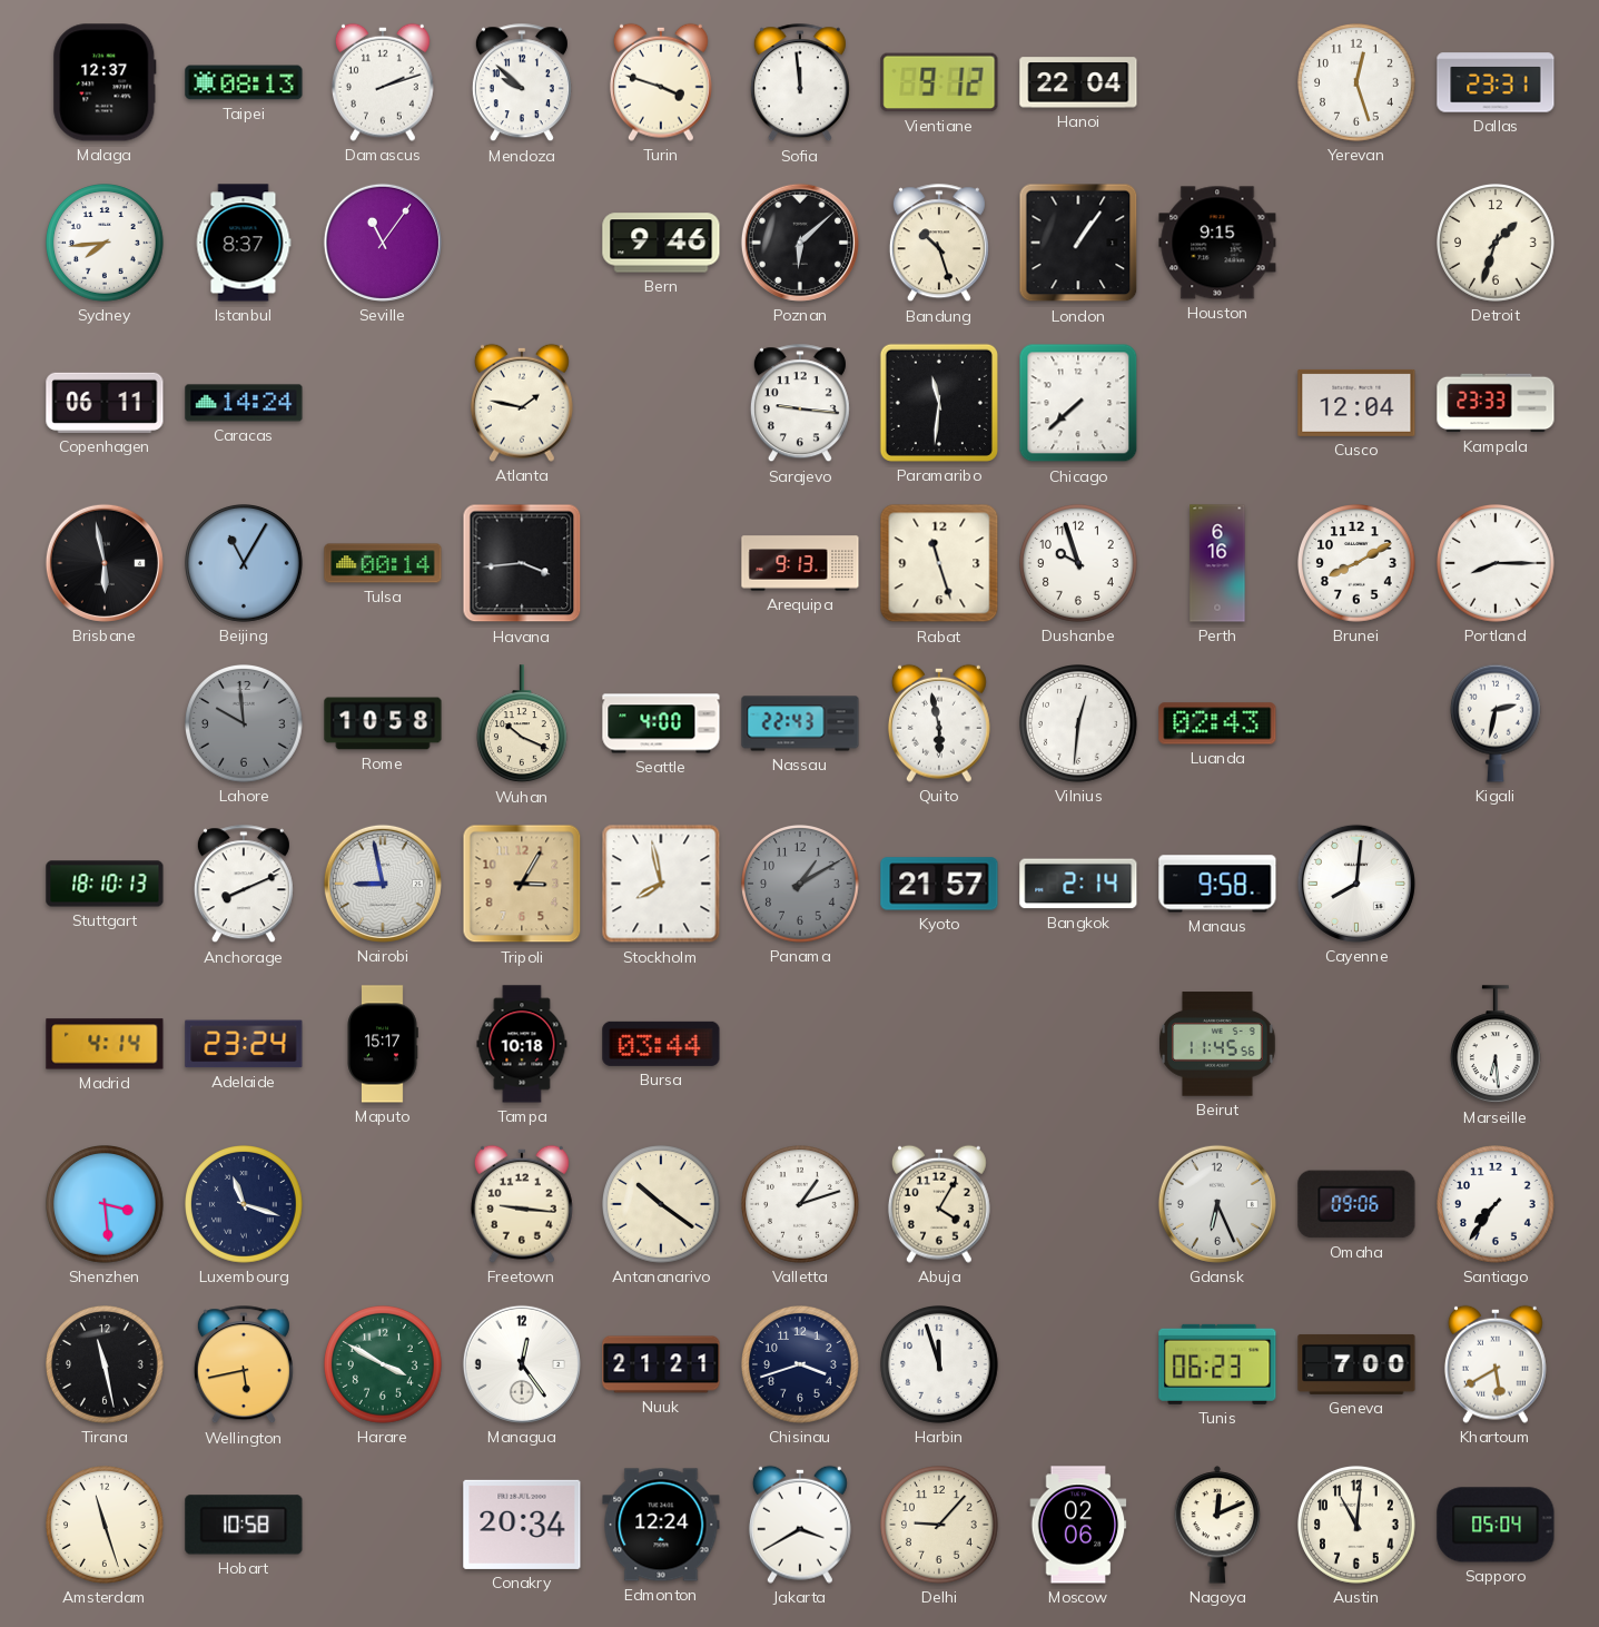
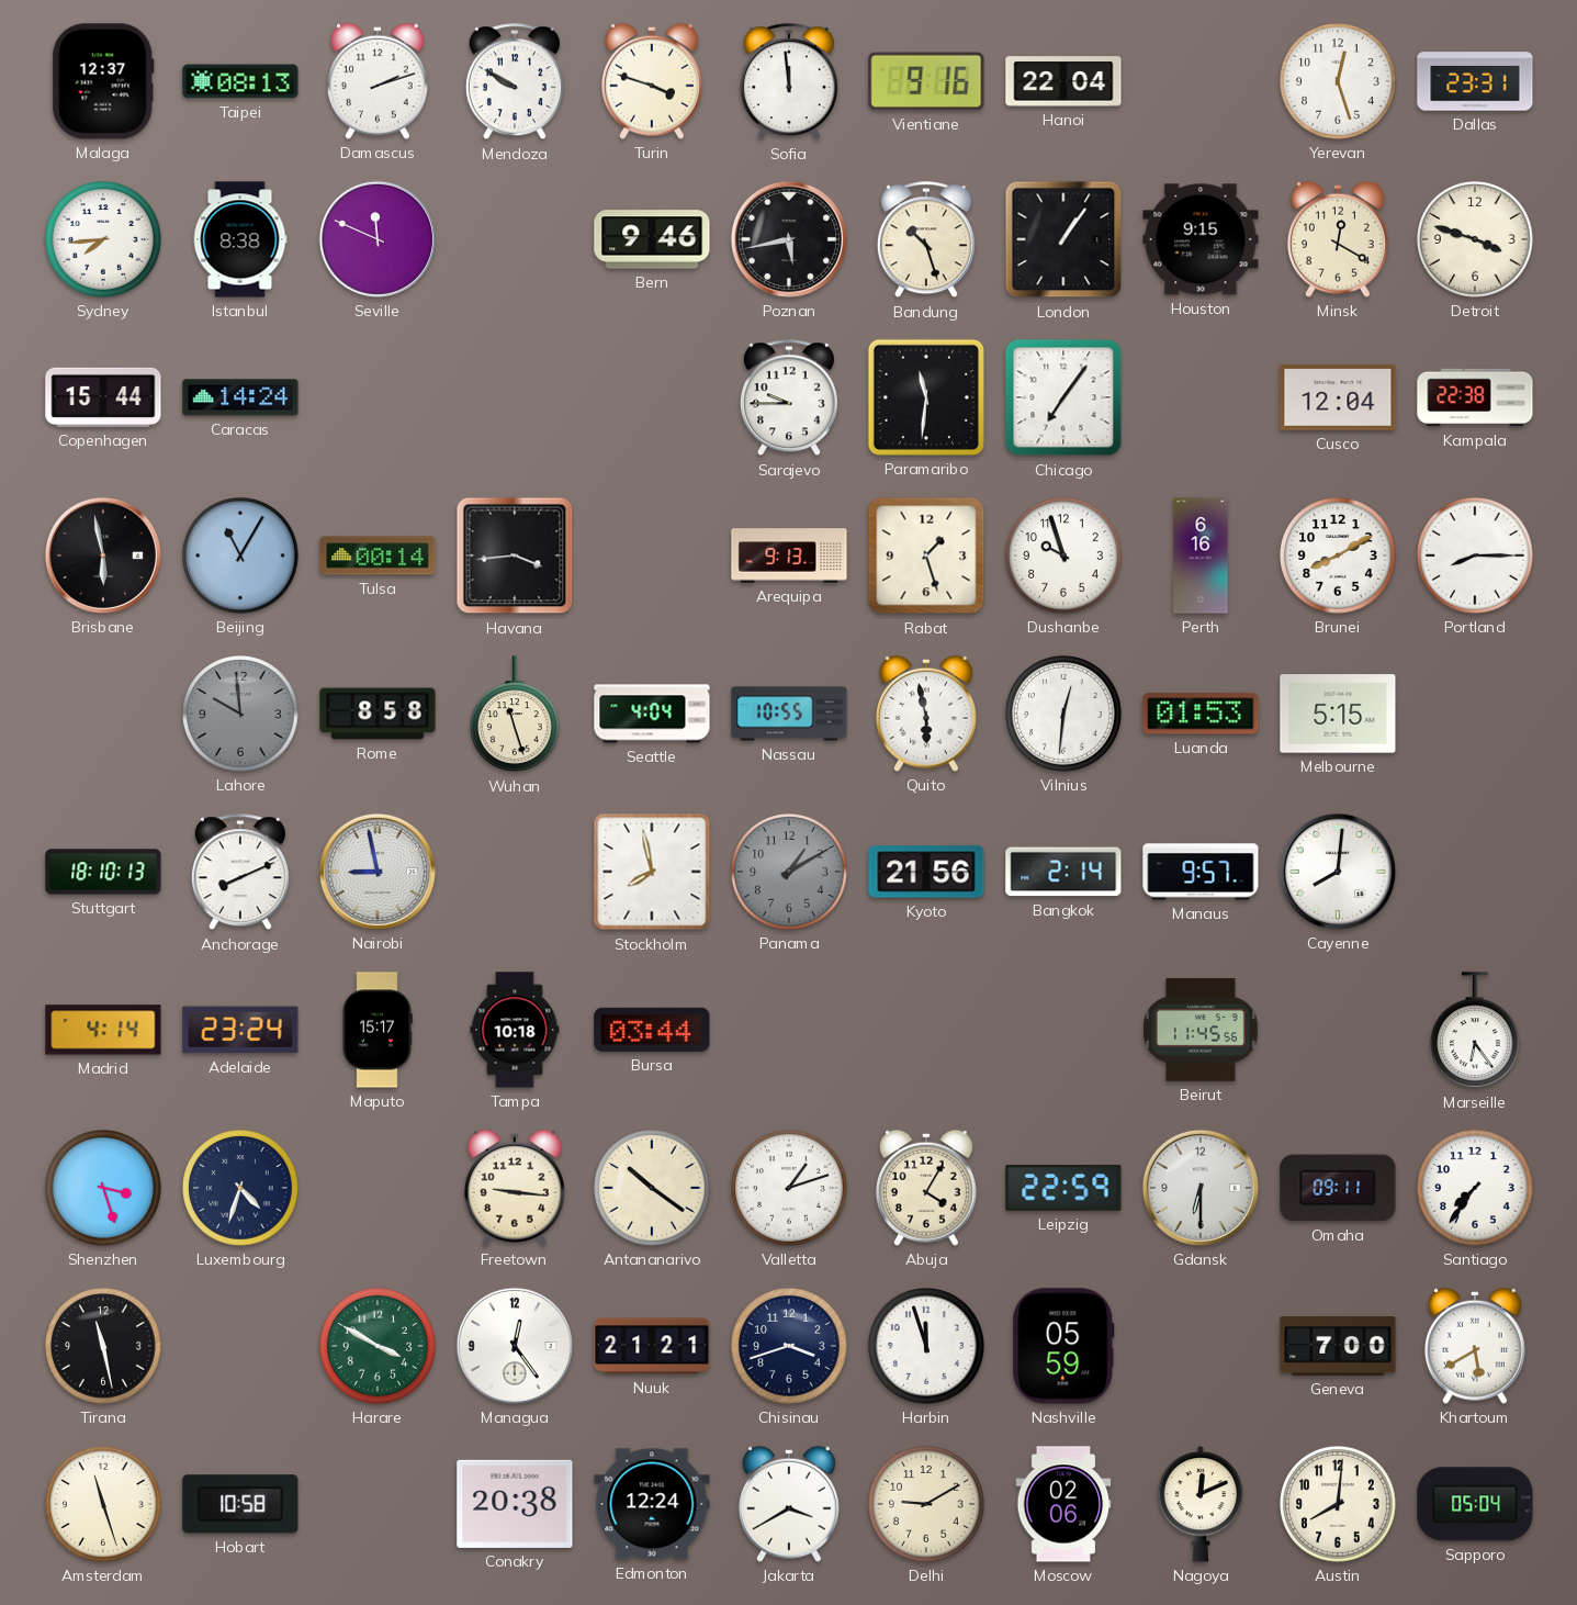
Mendoza: 9:52 -> 9:50 (515, 82)
Vientiane: 9:12 -> 9:16 (926, 81)
Istanbul: 8:37 -> 8:38 (240, 239)
Seville: 11:06 -> 11:49 (378, 239)
Poznan: 6:08 -> 5:43 (789, 239)
Minsk: none -> 12:20 (1338, 239)
Detroit: 1:33 -> 3:48 (1476, 240)
Copenhagen: 06:11 -> 15:44 (103, 397)
Atlanta: 1:47 -> none (522, 403)
Sarajevo: 9:16 -> 9:45 (789, 399)
Chicago: 7:38 -> 7:06 (1063, 397)
Kampala: 23:33 -> 22:38 (1475, 397)
Rabat: 11:27 -> 1:27 (926, 555)
Rome: 10:58 -> 8:58 (378, 714)
Wuhan: 10:19 -> 11:27 (515, 715)
Seattle: 4:00 -> 4:04 (652, 714)
Nassau: 22:43 -> 10:55 (789, 714)
Luanda: 02:43 -> 01:53 (1201, 714)
Melbourne: none -> 5:15 (1338, 714)
Kigali: 2:32 -> none (1496, 723)
Tripoli: 3:05 -> none (522, 884)
Kyoto: 21:57 -> 21:56 (926, 872)
Manaus: 9:58 -> 9:57 (1201, 872)
Marseille: 6:29 -> 6:24 (1475, 1031)
Shenzhen: 3:29 -> 3:27 (104, 1189)
Luxembourg: 11:18 -> 4:33 (241, 1189)
Leipzig: none -> 22:59 (1063, 1189)
Gdansk: 6:26 -> 6:30 (1201, 1188)
Omaha: 09:06 -> 09:11 (1338, 1188)
Wellington: 5:43 -> none (244, 1365)
Nashville: none -> 05:59 (1063, 1346)
Tunis: 06:23 -> none (1217, 1364)
Conakry: 20:34 -> 20:38 (515, 1504)
Delhi: 9:07 -> 9:10 (927, 1505)
Austin: 11:01 -> 8:01 (1339, 1505)
